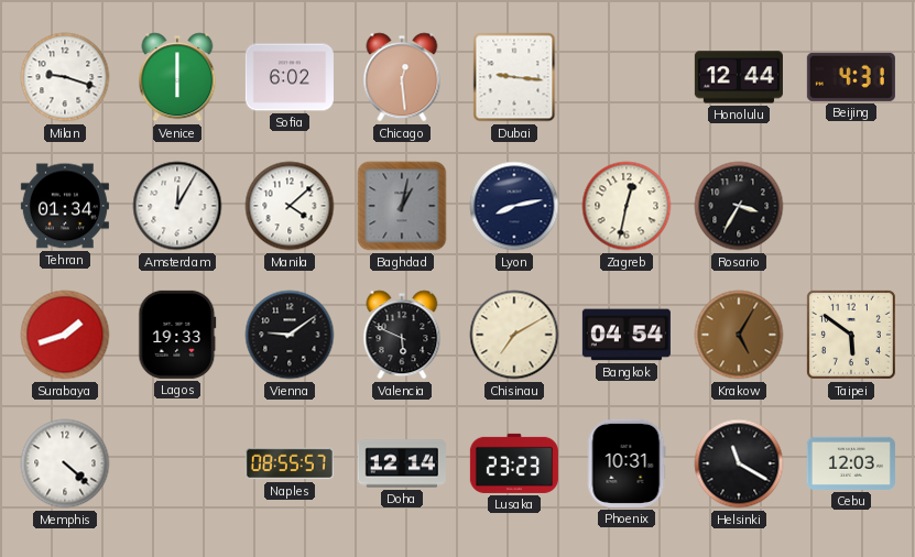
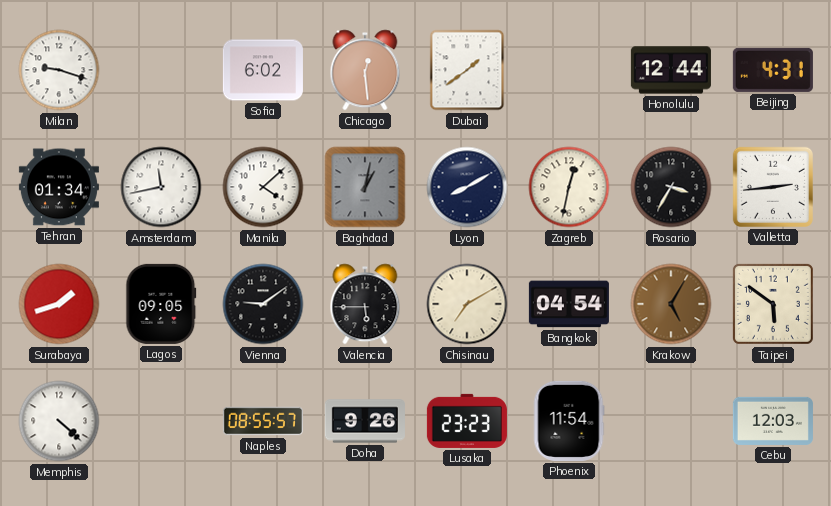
Venice: 6:00 -> none (177, 77)
Dubai: 9:16 -> 1:39 (467, 70)
Amsterdam: 12:05 -> 11:43 (161, 187)
Lyon: 8:13 -> 8:10 (467, 187)
Valletta: none -> 2:44 (773, 187)
Lagos: 19:33 -> 09:05 (161, 304)
Valencia: 5:49 -> 5:45 (365, 304)
Doha: 12:14 -> 9:26 (365, 421)
Phoenix: 10:31 -> 11:54 (569, 421)
Helsinki: 11:20 -> none (739, 463)
